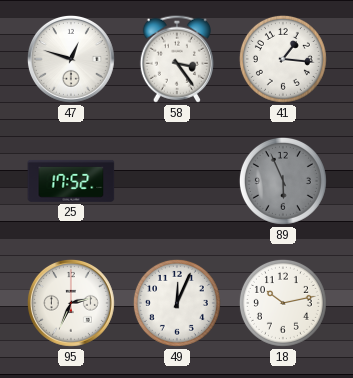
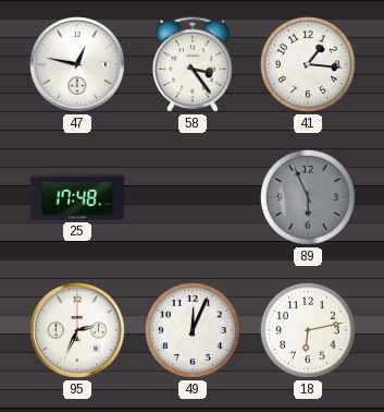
47: 12:48 -> 12:47 (77, 64)
25: 17:52 -> 17:48 (77, 197)
18: 10:13 -> 6:13 (308, 330)
